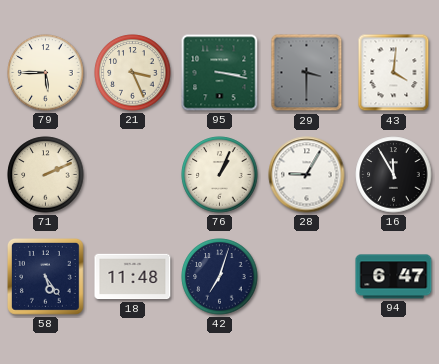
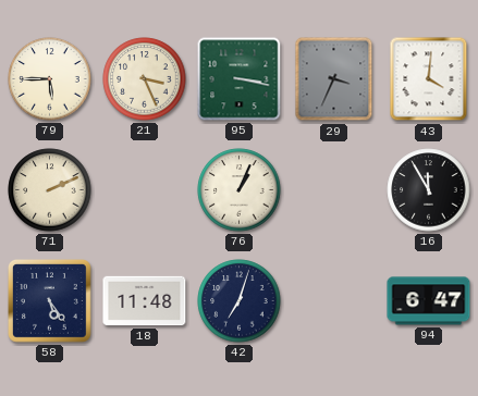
29: 3:30 -> 3:34 (334, 79)
28: 9:05 -> none (307, 175)
